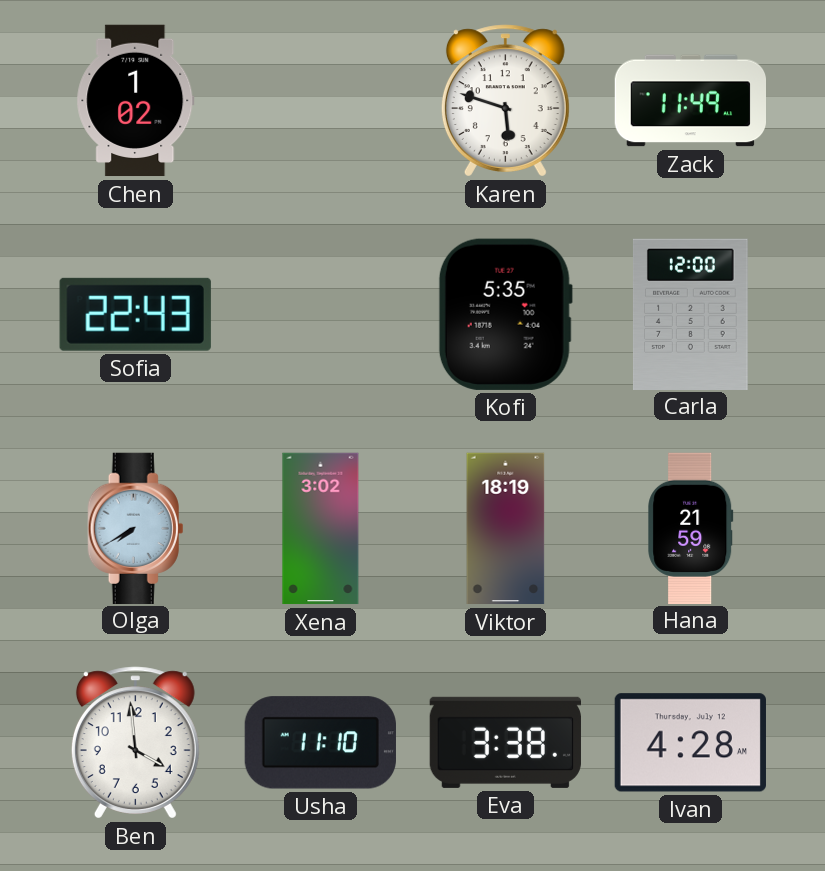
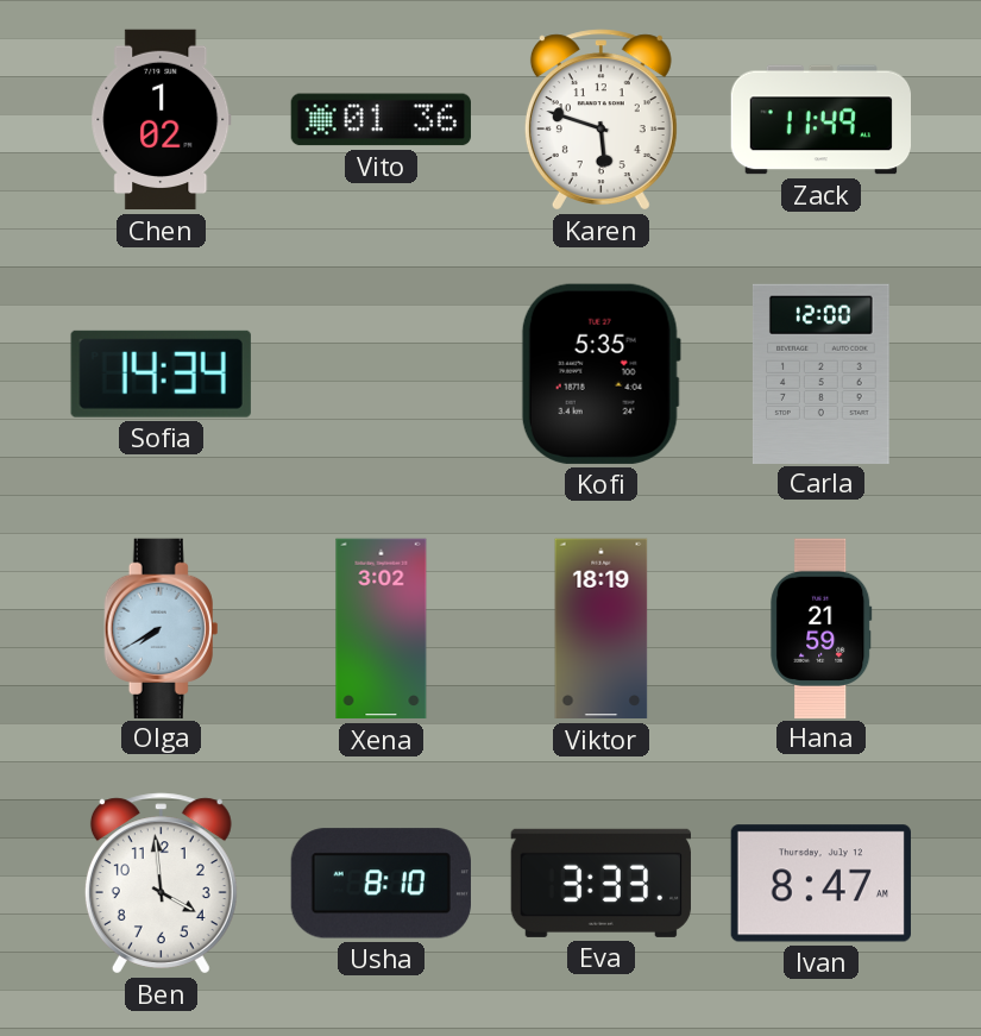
Vito: none -> 01:36 (381, 120)
Sofia: 22:43 -> 14:34 (161, 373)
Usha: 11:10 -> 8:10 (381, 884)
Eva: 3:38 -> 3:33 (600, 883)
Ivan: 4:28 -> 8:47 (820, 884)
